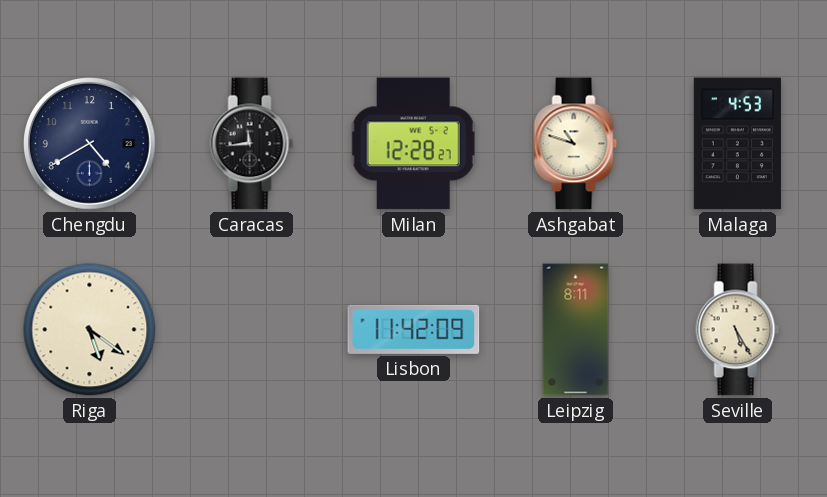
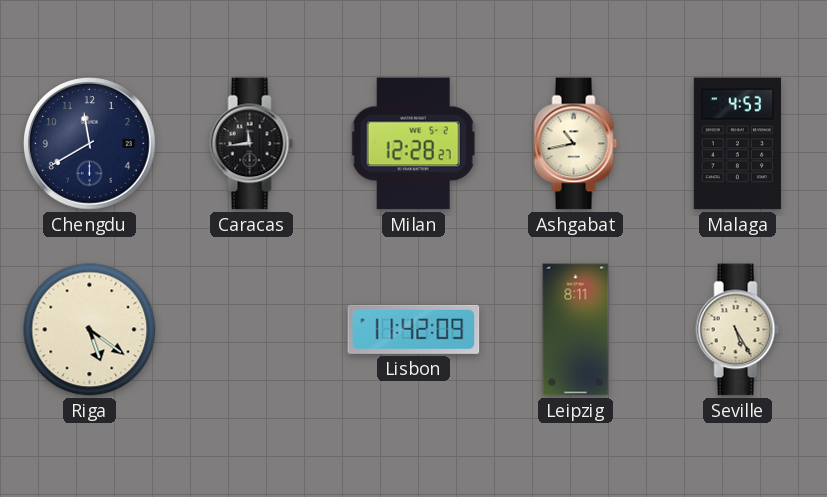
Chengdu: 4:40 -> 11:40 (90, 144)
Ashgabat: 10:48 -> 10:43 (576, 144)
